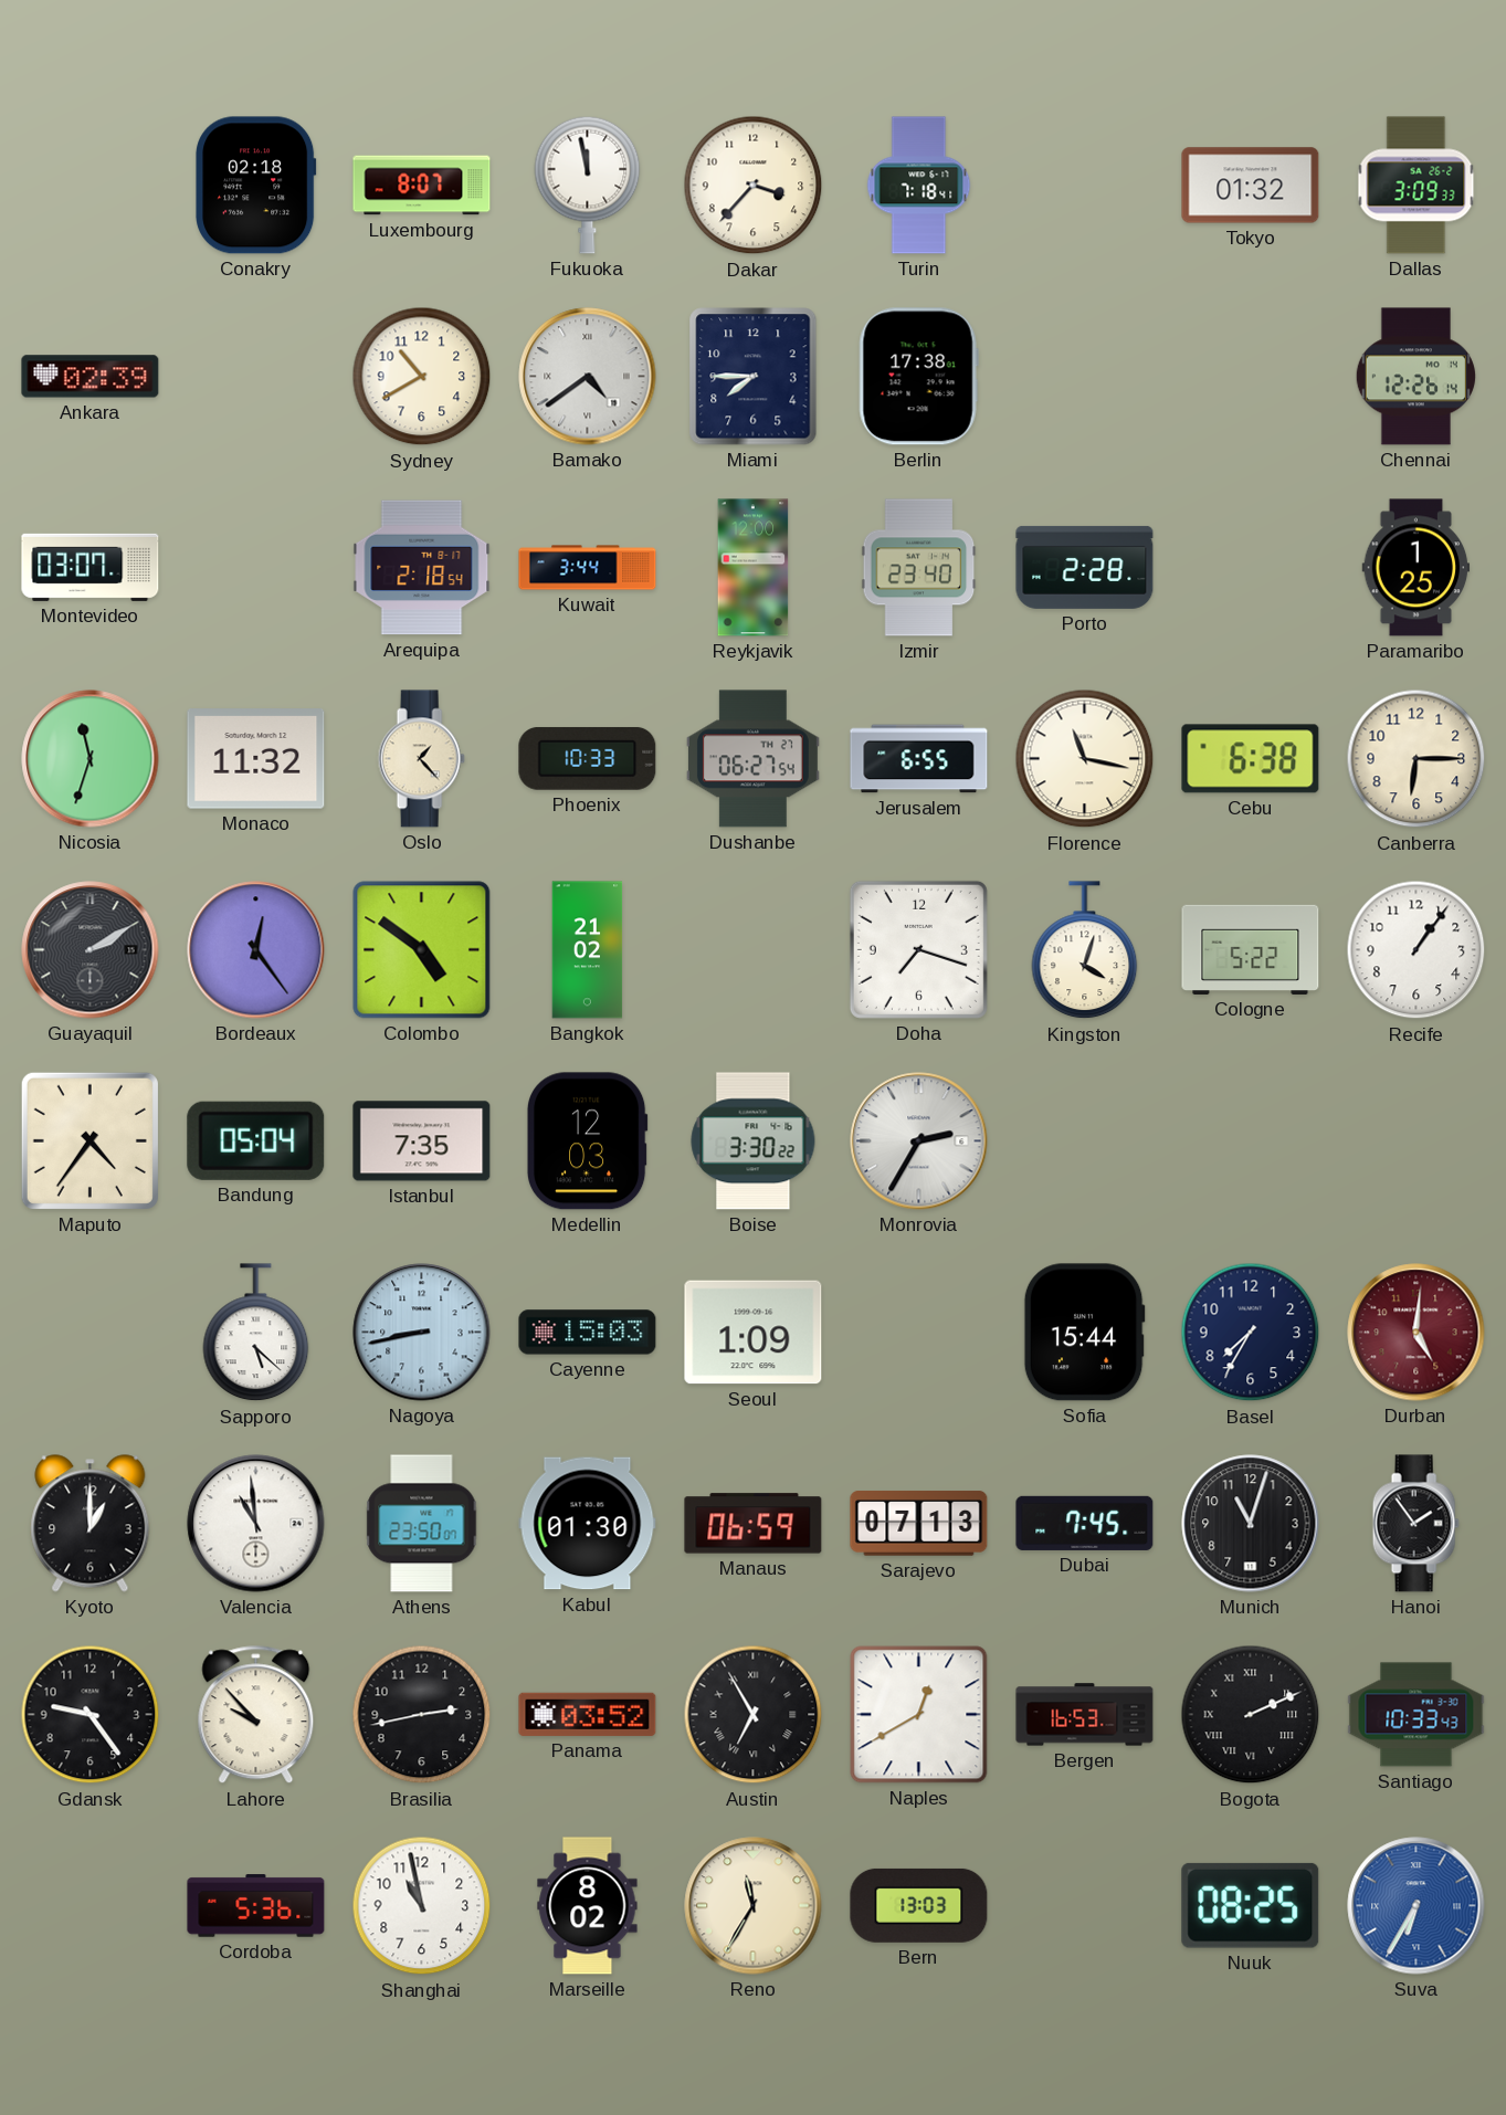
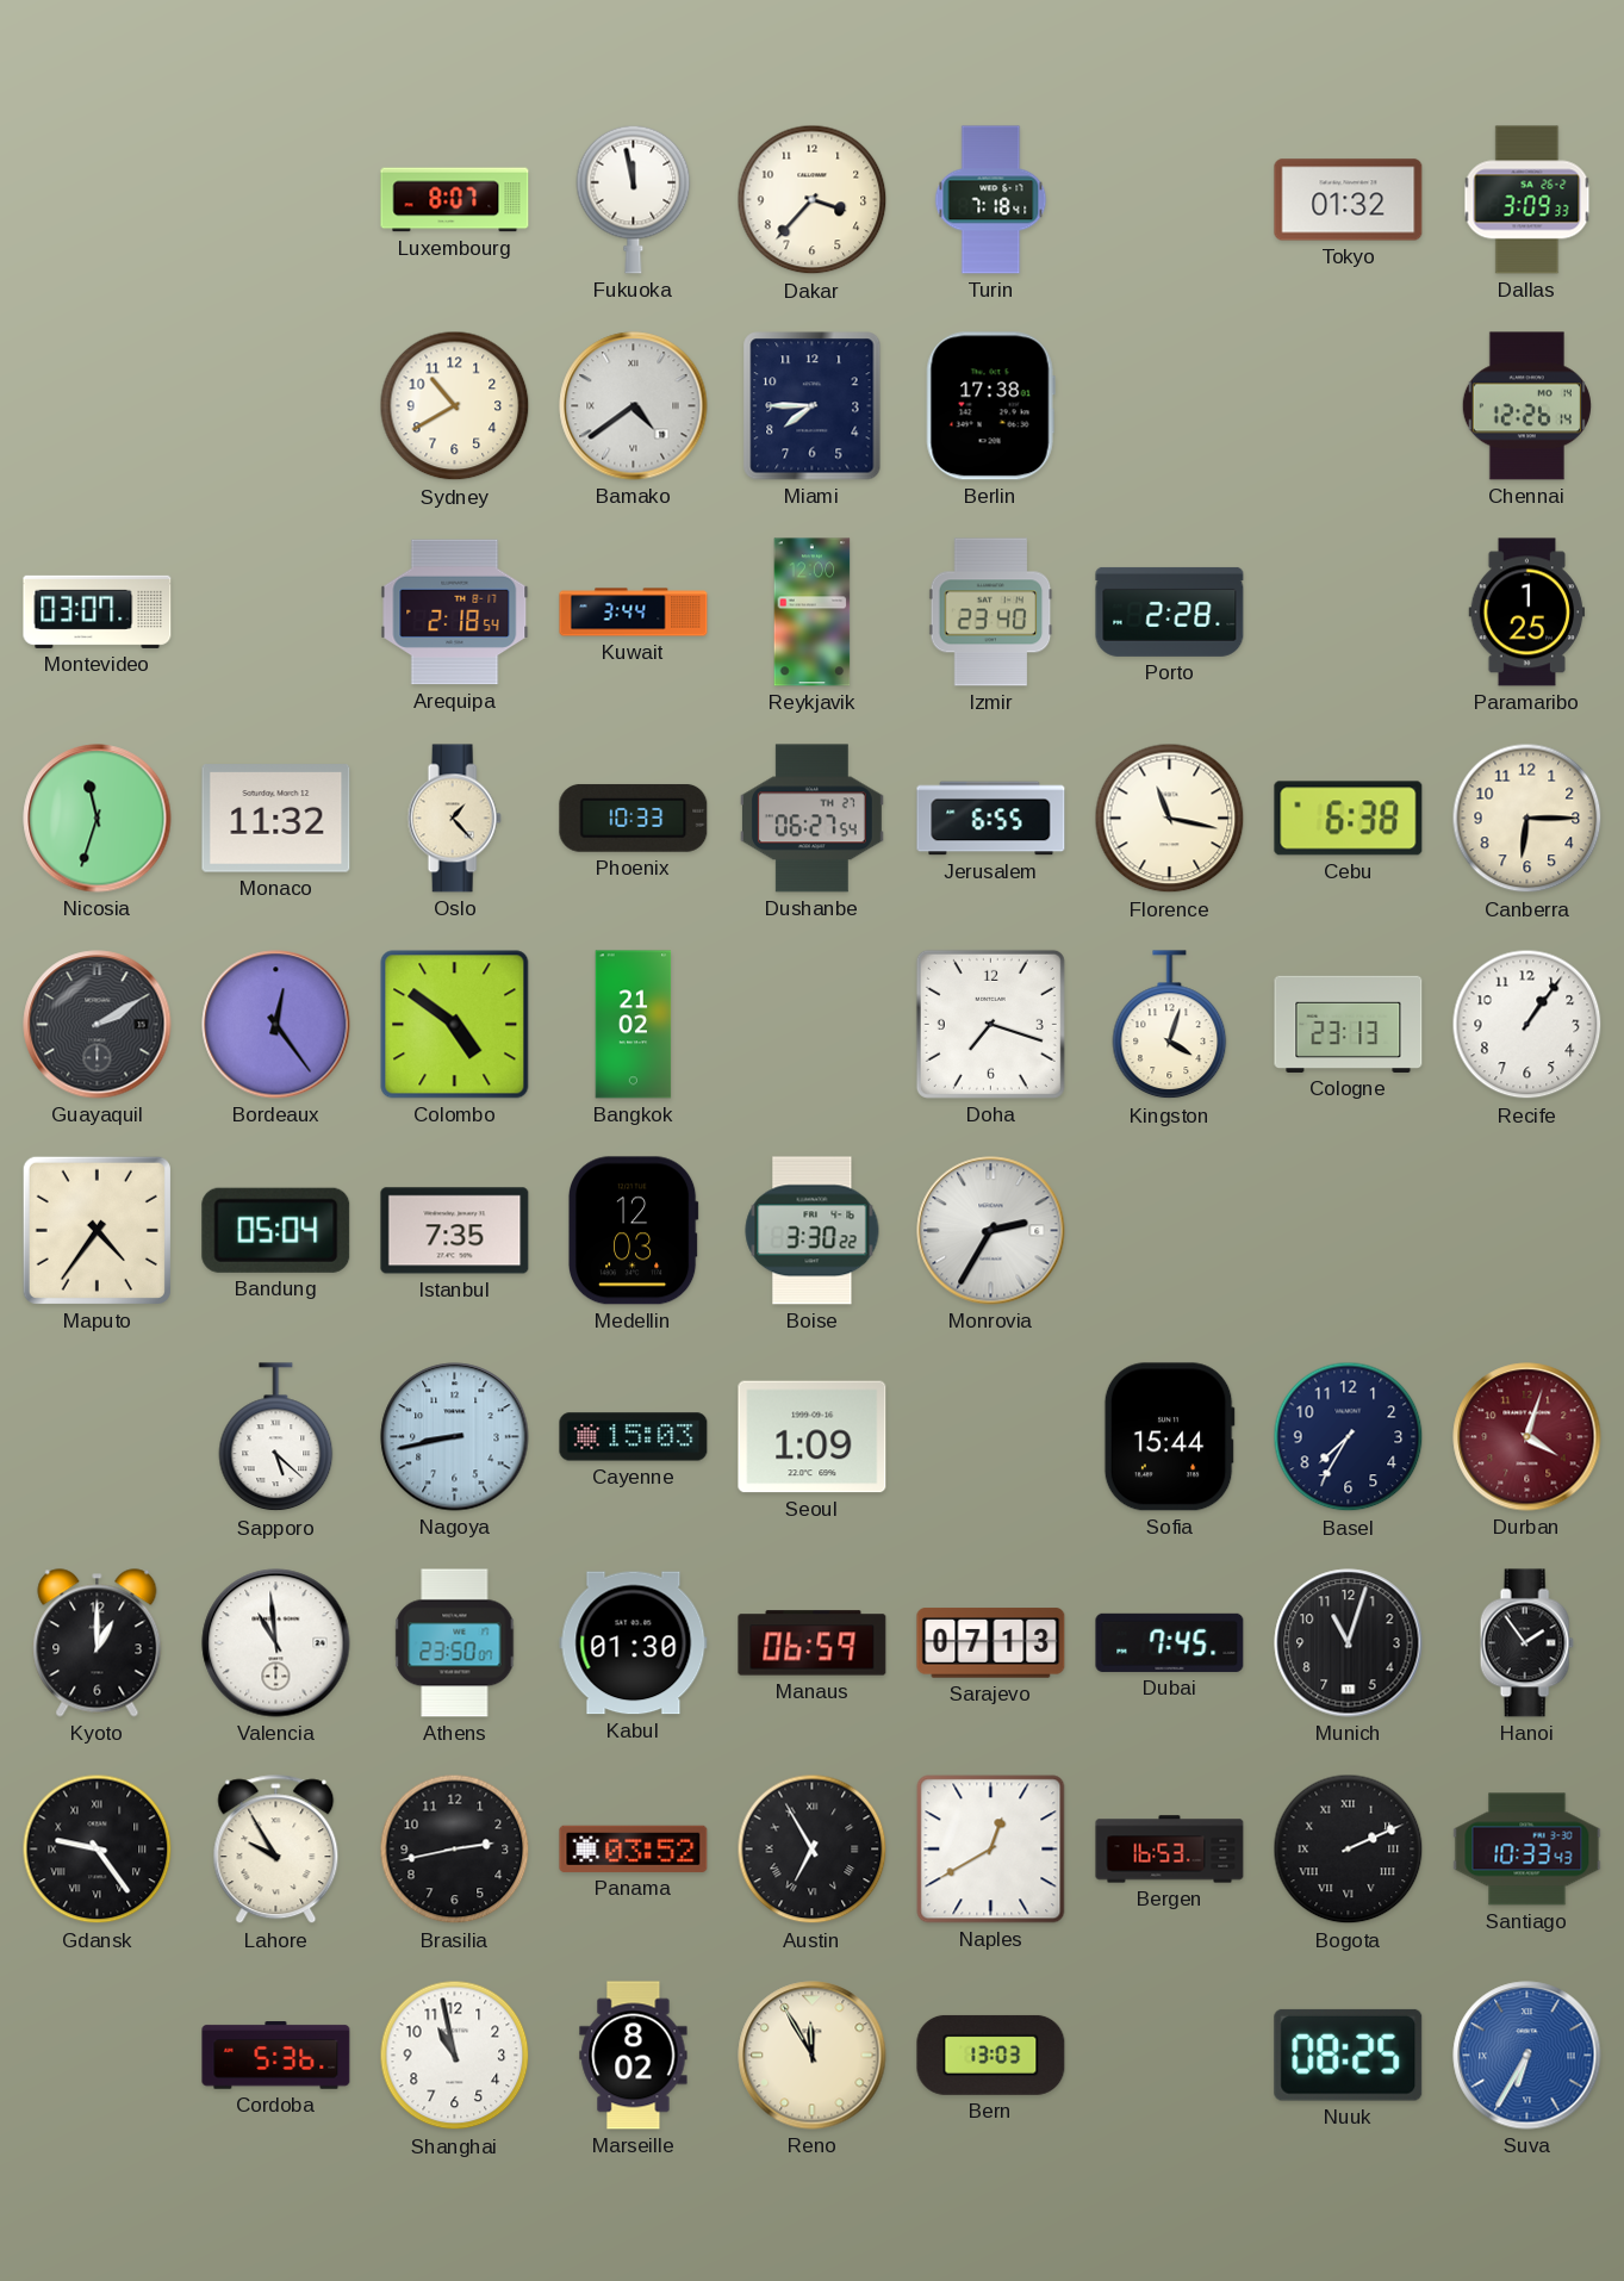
Conakry: 02:18 -> none (256, 186)
Ankara: 02:39 -> none (91, 377)
Cologne: 5:22 -> 23:13 (1349, 1024)
Durban: 5:01 -> 4:03 (1527, 1437)
Gdansk numerals: Arabic -> Roman (98, 1850)
Lahore: 9:53 -> 9:55 (276, 1850)
Reno: 11:35 -> 11:55 (813, 2056)
